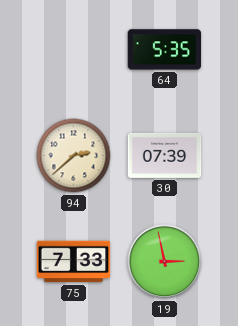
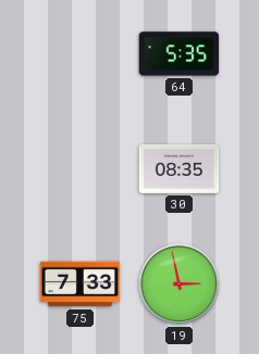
94: 2:38 -> none (74, 156)
30: 07:39 -> 08:35 (180, 168)
